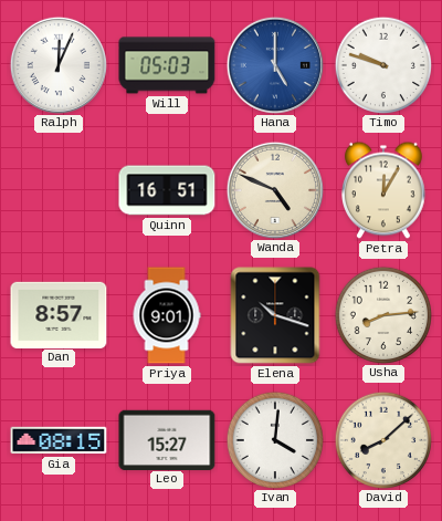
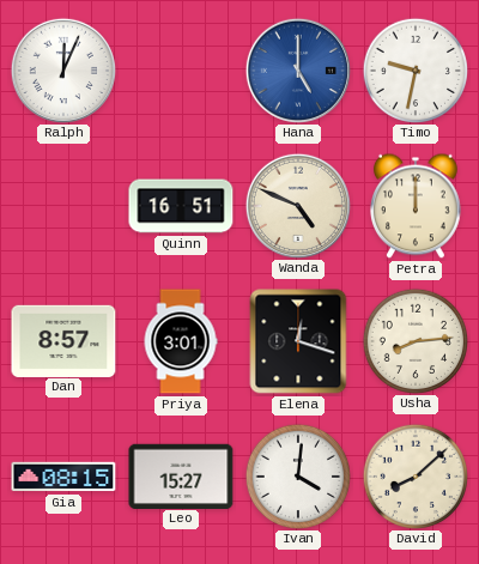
Will: 05:03 -> none (167, 65)
Timo: 9:48 -> 9:32 (414, 69)
Petra: 12:05 -> 12:00 (417, 206)
Priya: 9:01 -> 3:01 (181, 341)
Elena: 10:18 -> 12:18 (298, 341)
